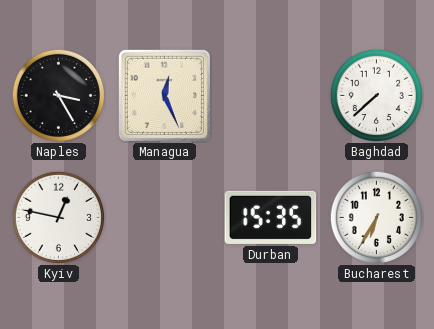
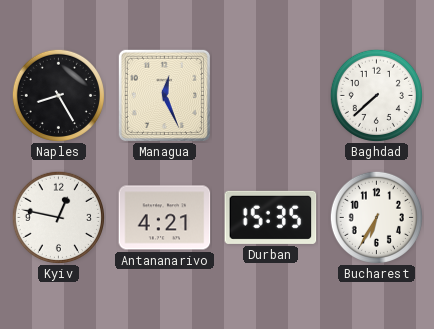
Naples: 3:25 -> 8:25 (58, 95)
Antananarivo: none -> 4:21 (165, 218)
